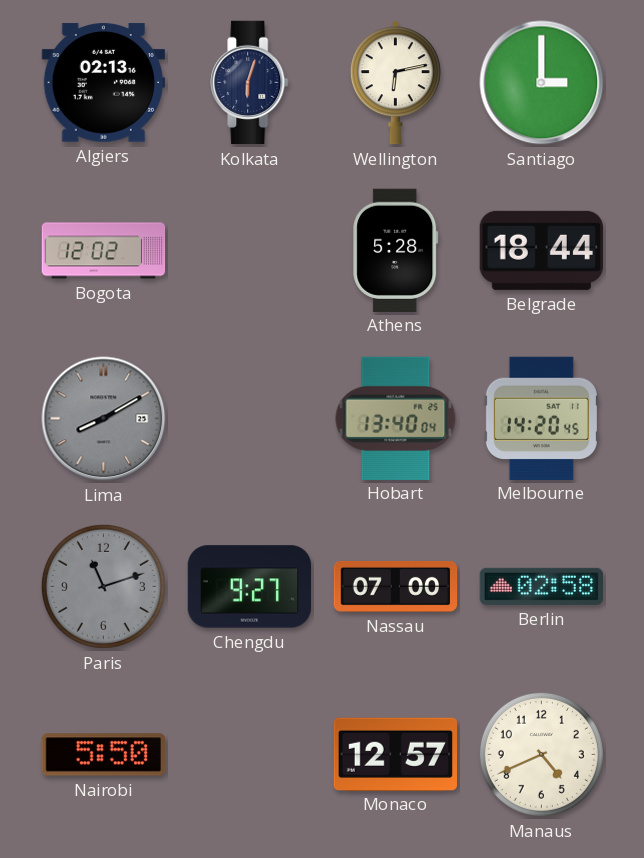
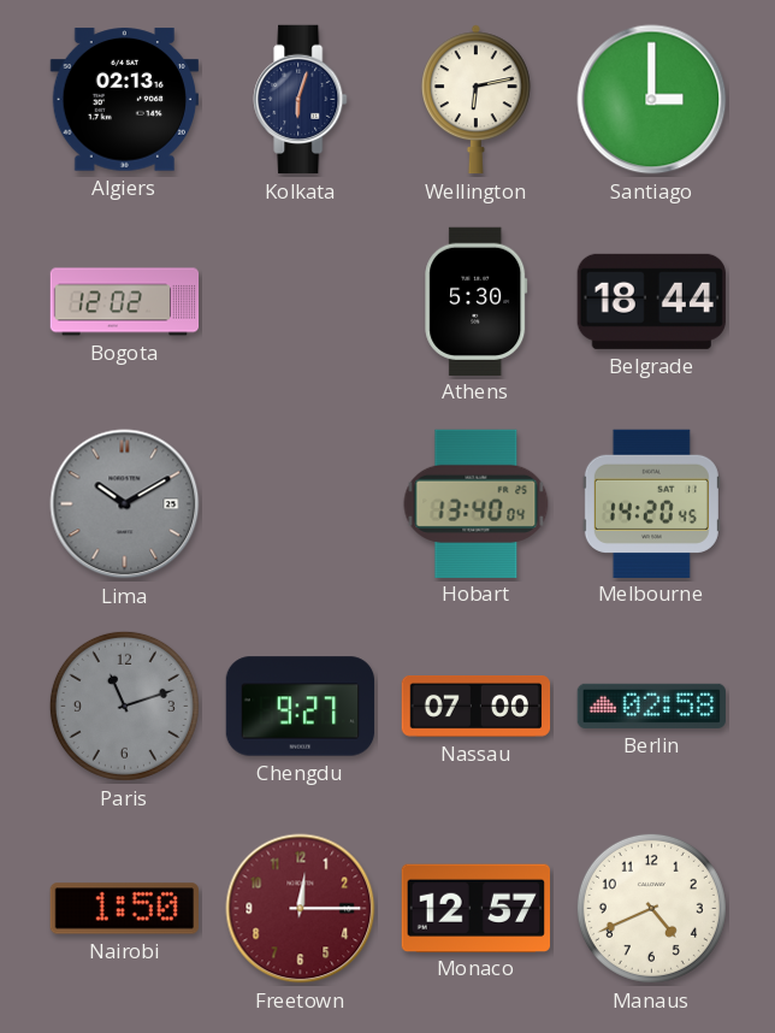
Athens: 5:28 -> 5:30 (477, 301)
Lima: 8:10 -> 10:10 (125, 504)
Nairobi: 5:50 -> 1:50 (124, 909)
Freetown: none -> 12:15 (301, 909)
